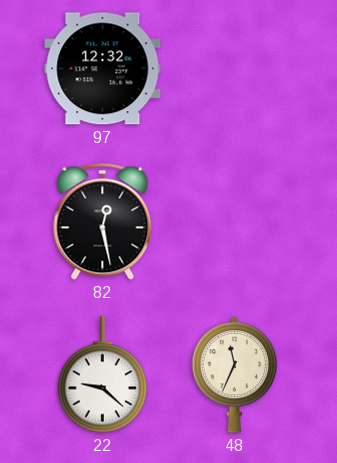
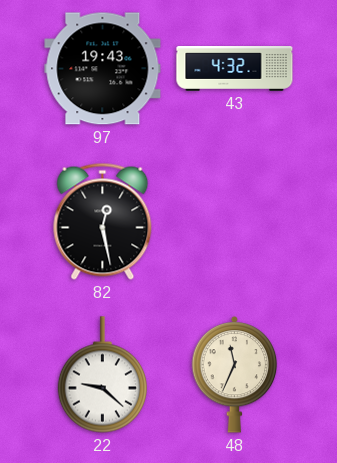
97: 12:32 -> 19:43 (103, 69)
43: none -> 4:32 (235, 69)
